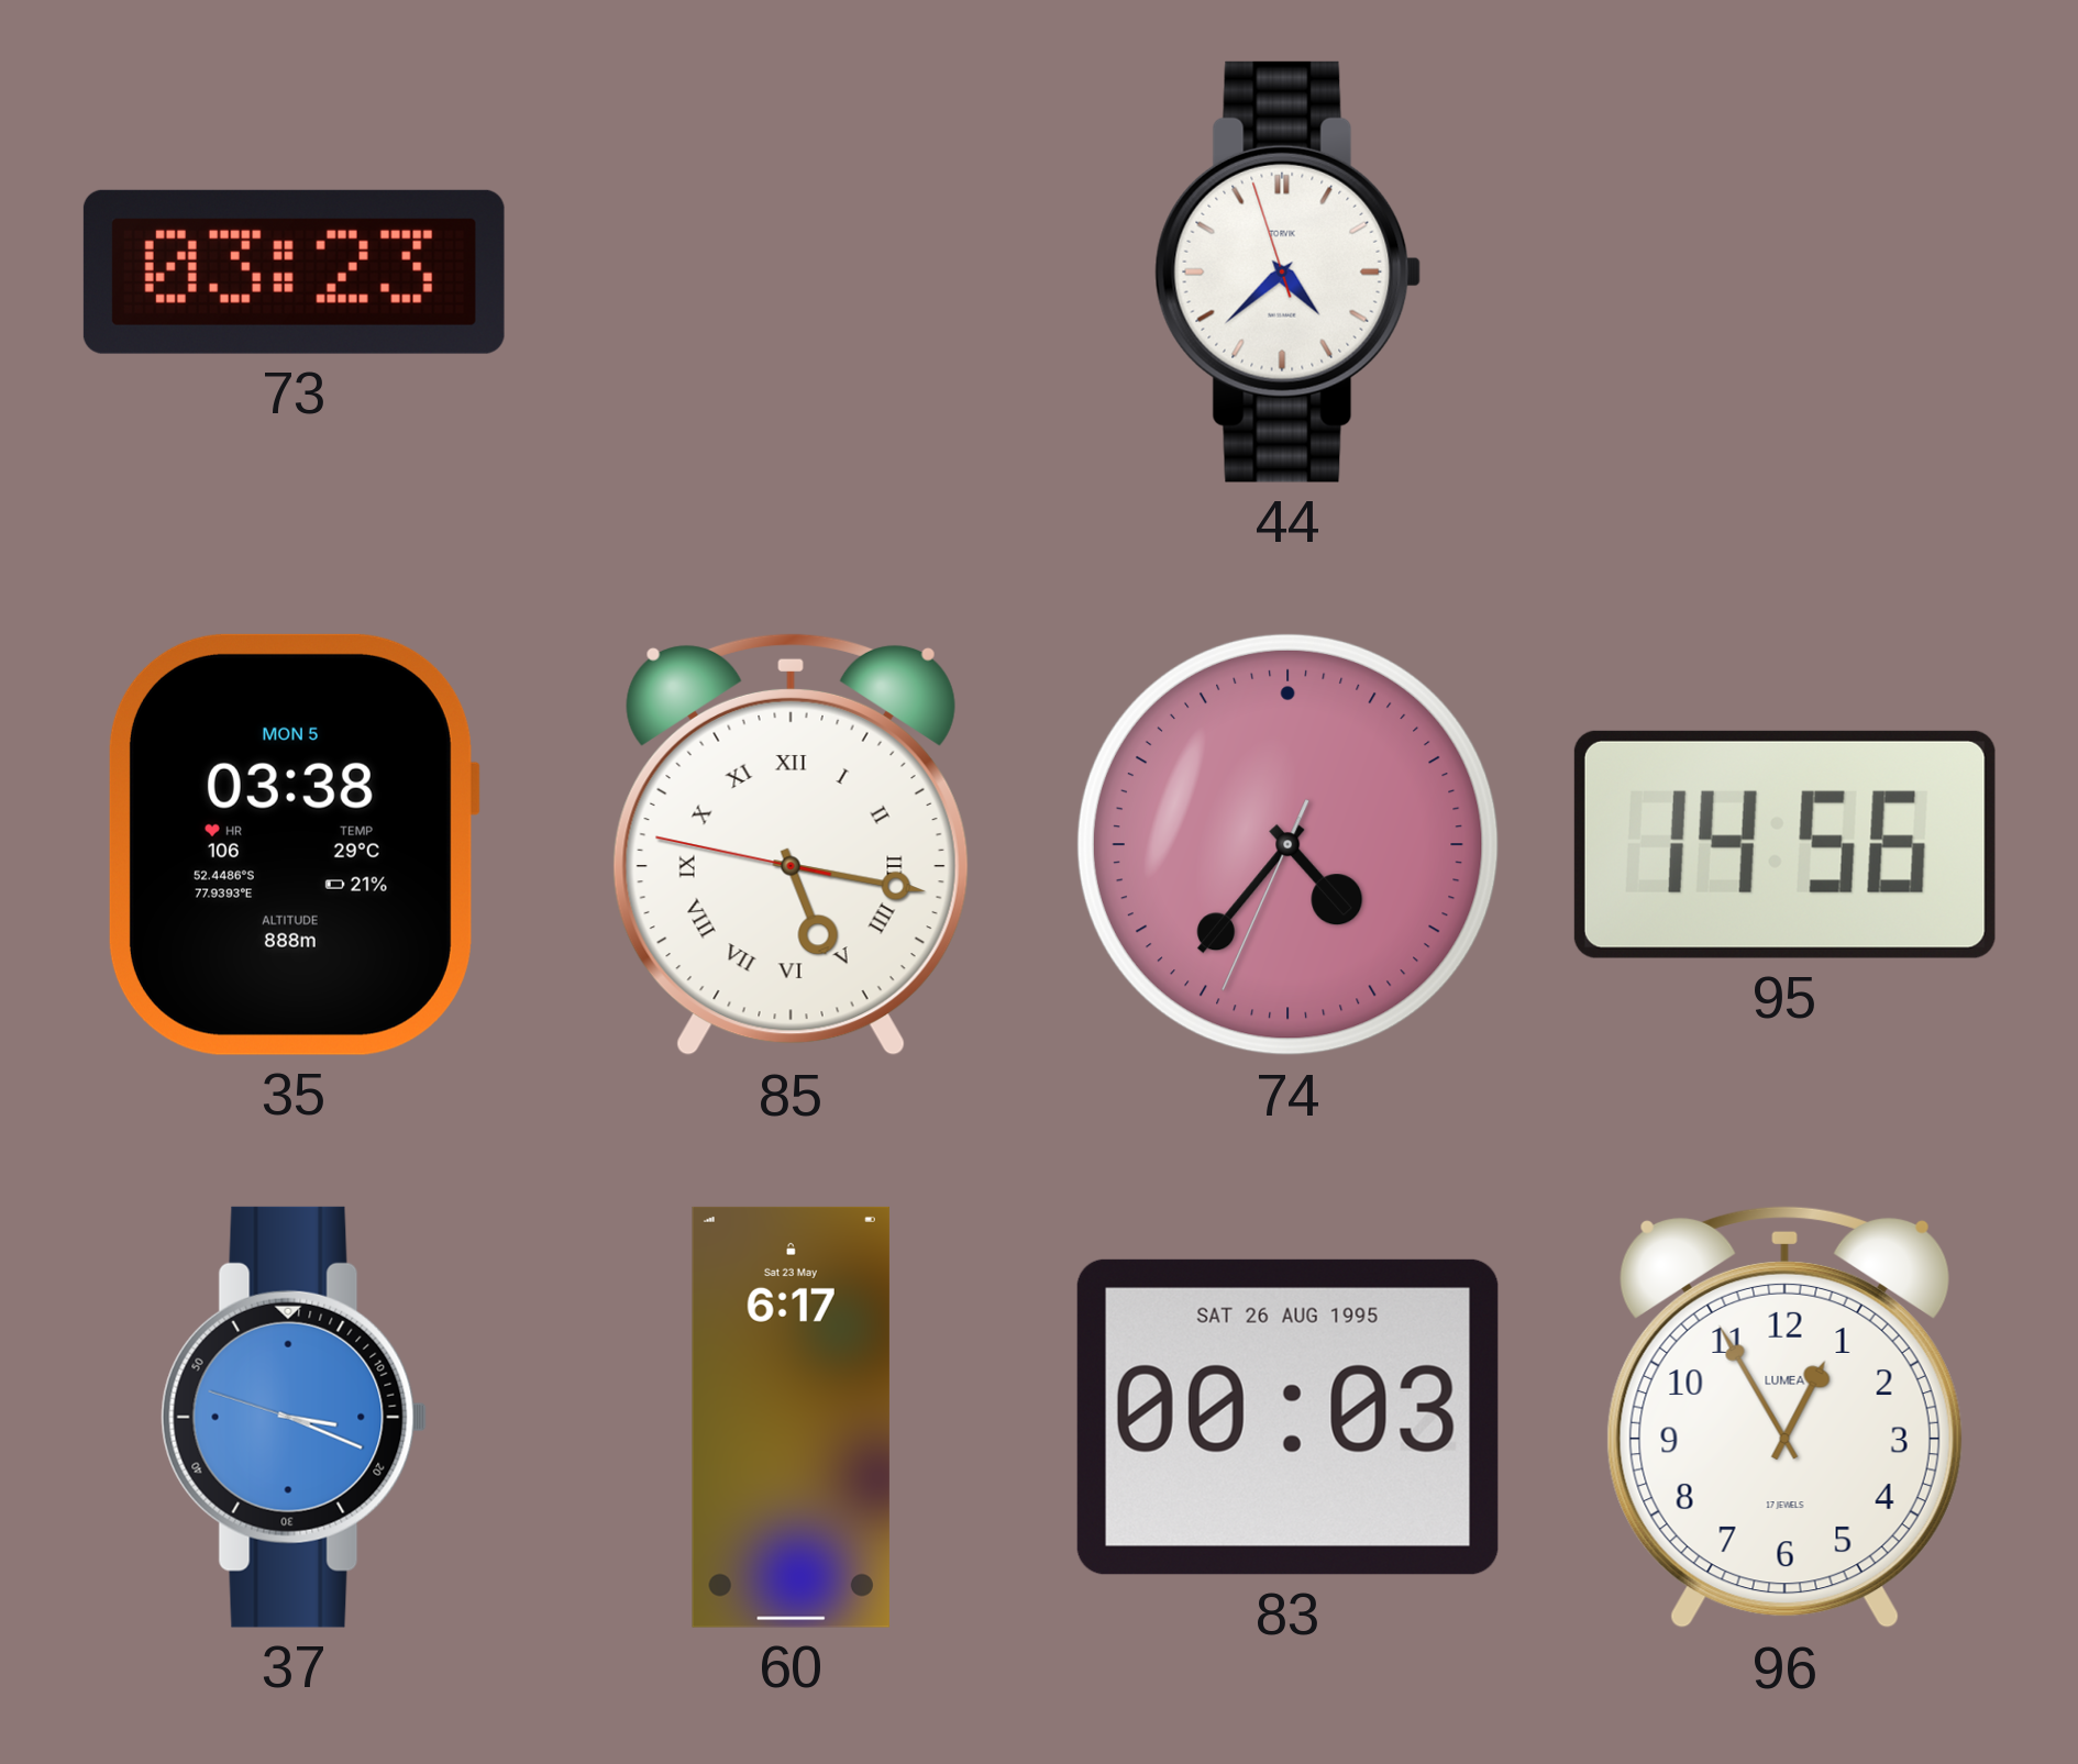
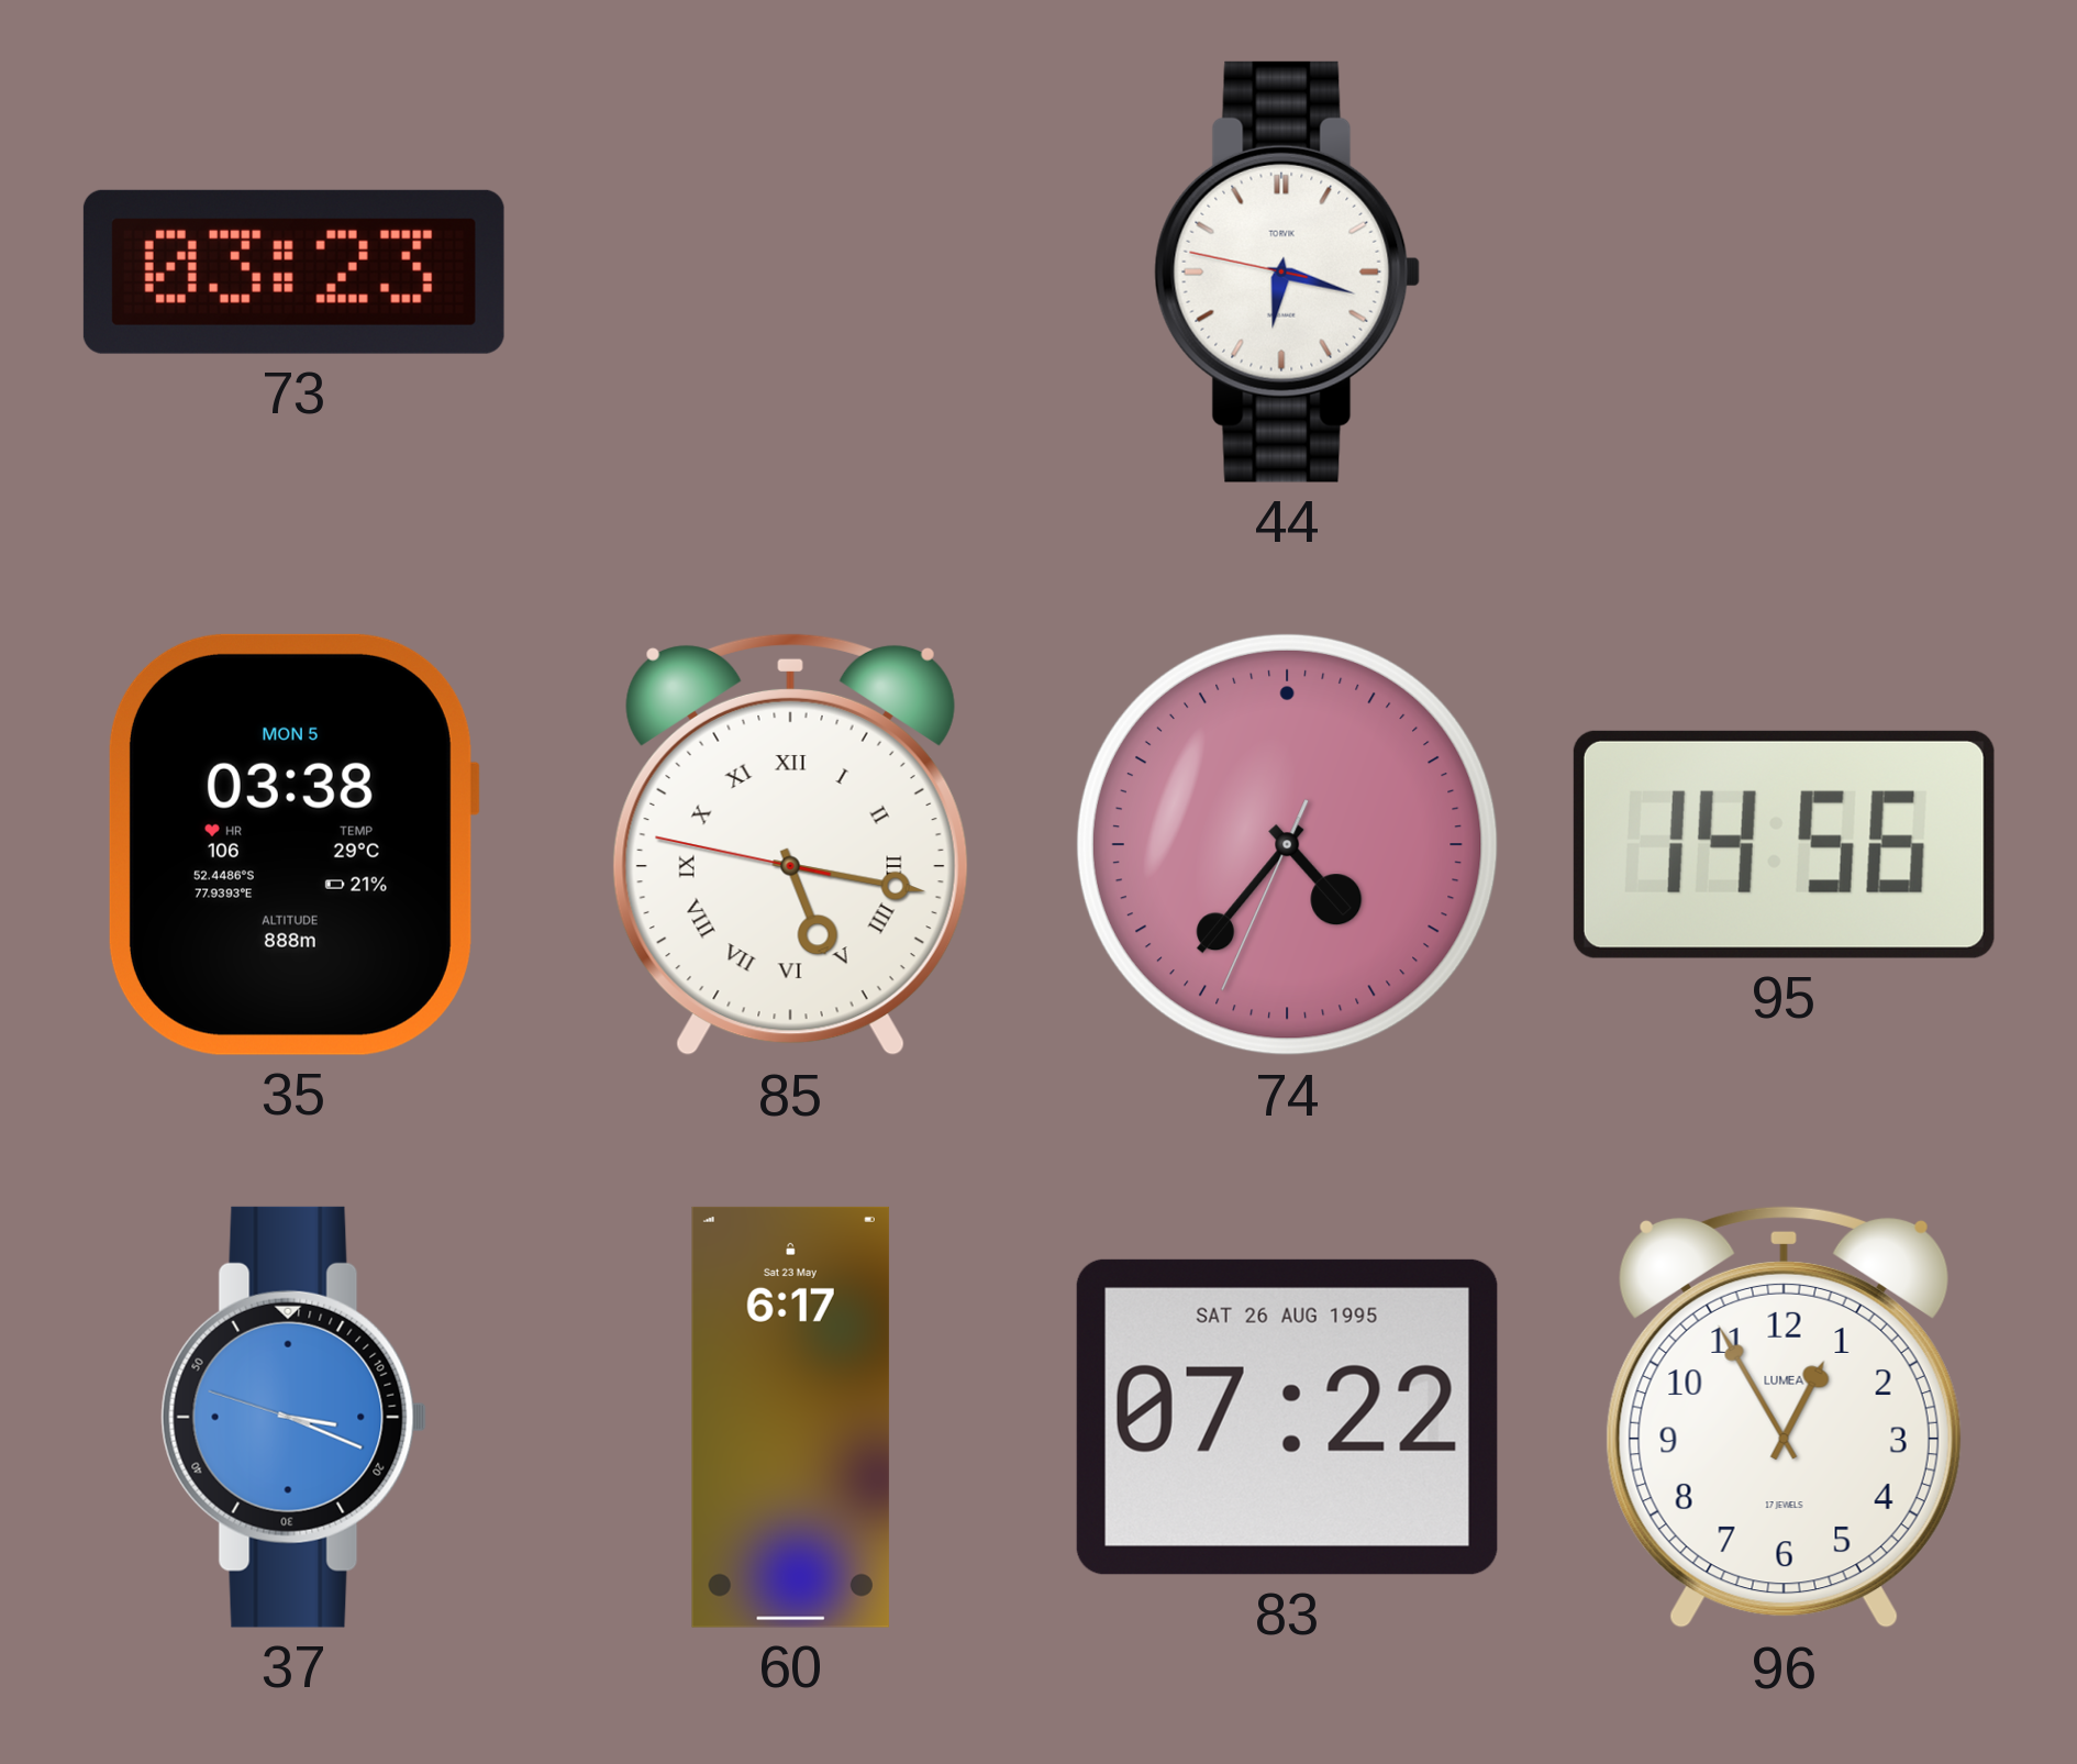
44: 4:37 -> 6:17 (1288, 271)
83: 00:03 -> 07:22 (1287, 1417)
